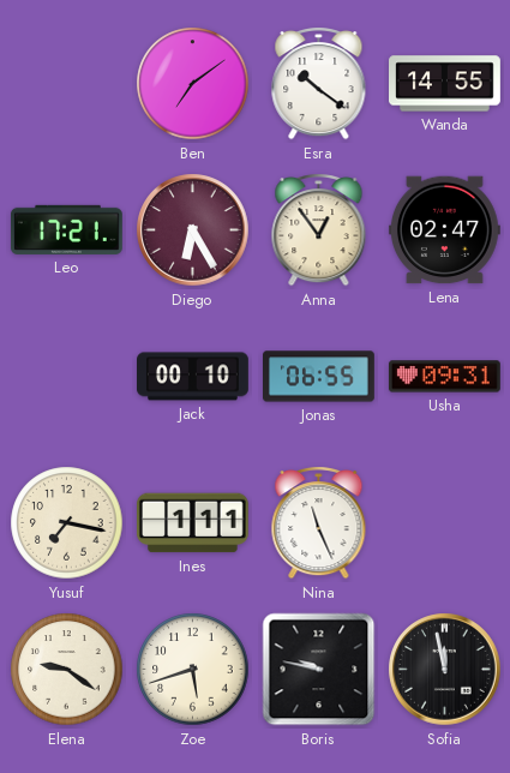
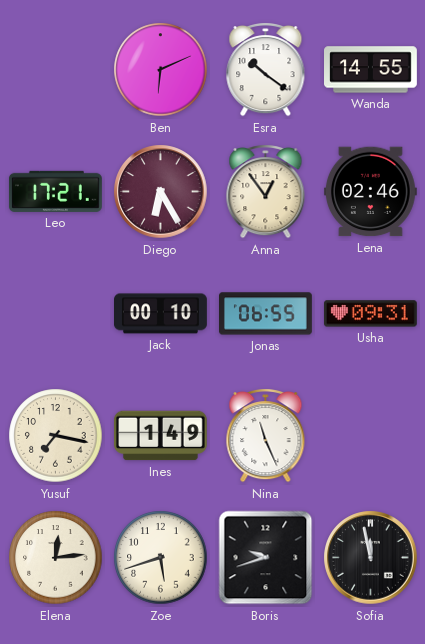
Ben: 7:09 -> 6:11 (161, 70)
Lena: 02:47 -> 02:46 (370, 192)
Ines: 1:11 -> 1:49 (160, 436)
Elena: 9:21 -> 12:14 (56, 558)
Boris: 9:47 -> 9:42 (266, 558)
